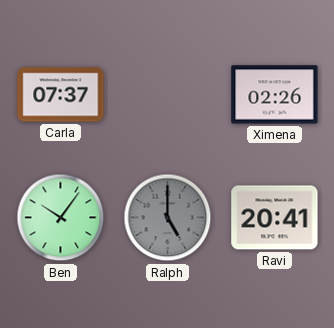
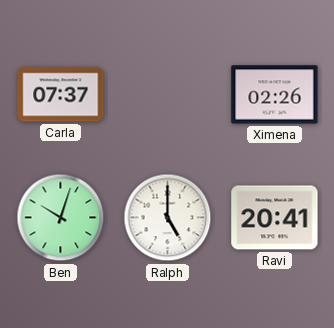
Ben: 10:06 -> 10:03 (61, 218)
Ralph dial: grey -> white (168, 218)
